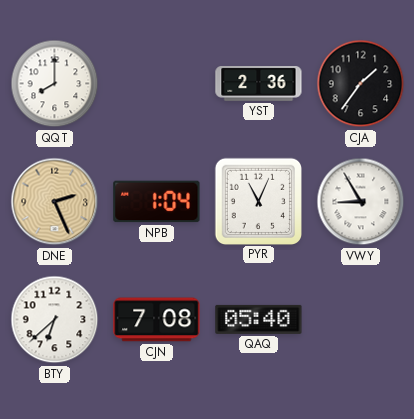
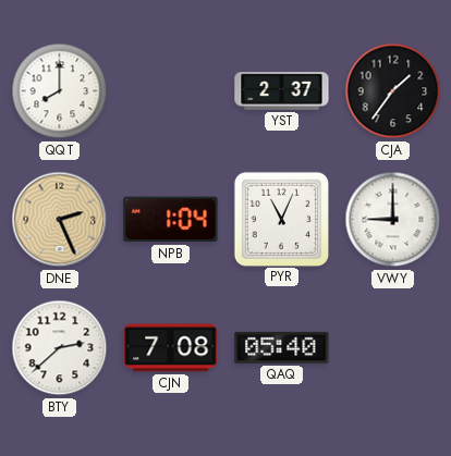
YST: 2:36 -> 2:37 (282, 91)
VWY: 8:55 -> 9:00 (393, 220)
BTY: 6:38 -> 2:38 (60, 348)
